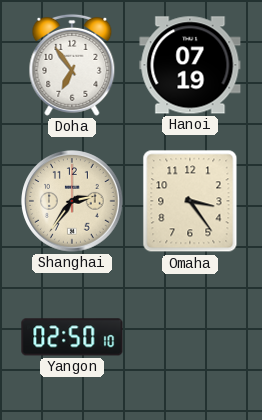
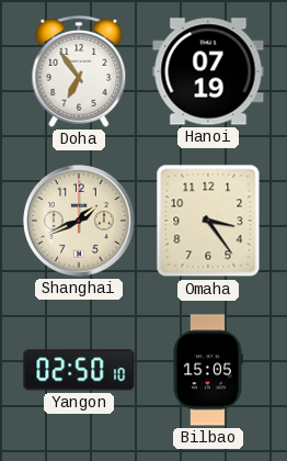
Shanghai: 2:36 -> 1:41 (79, 221)
Bilbao: none -> 15:05 (208, 370)
